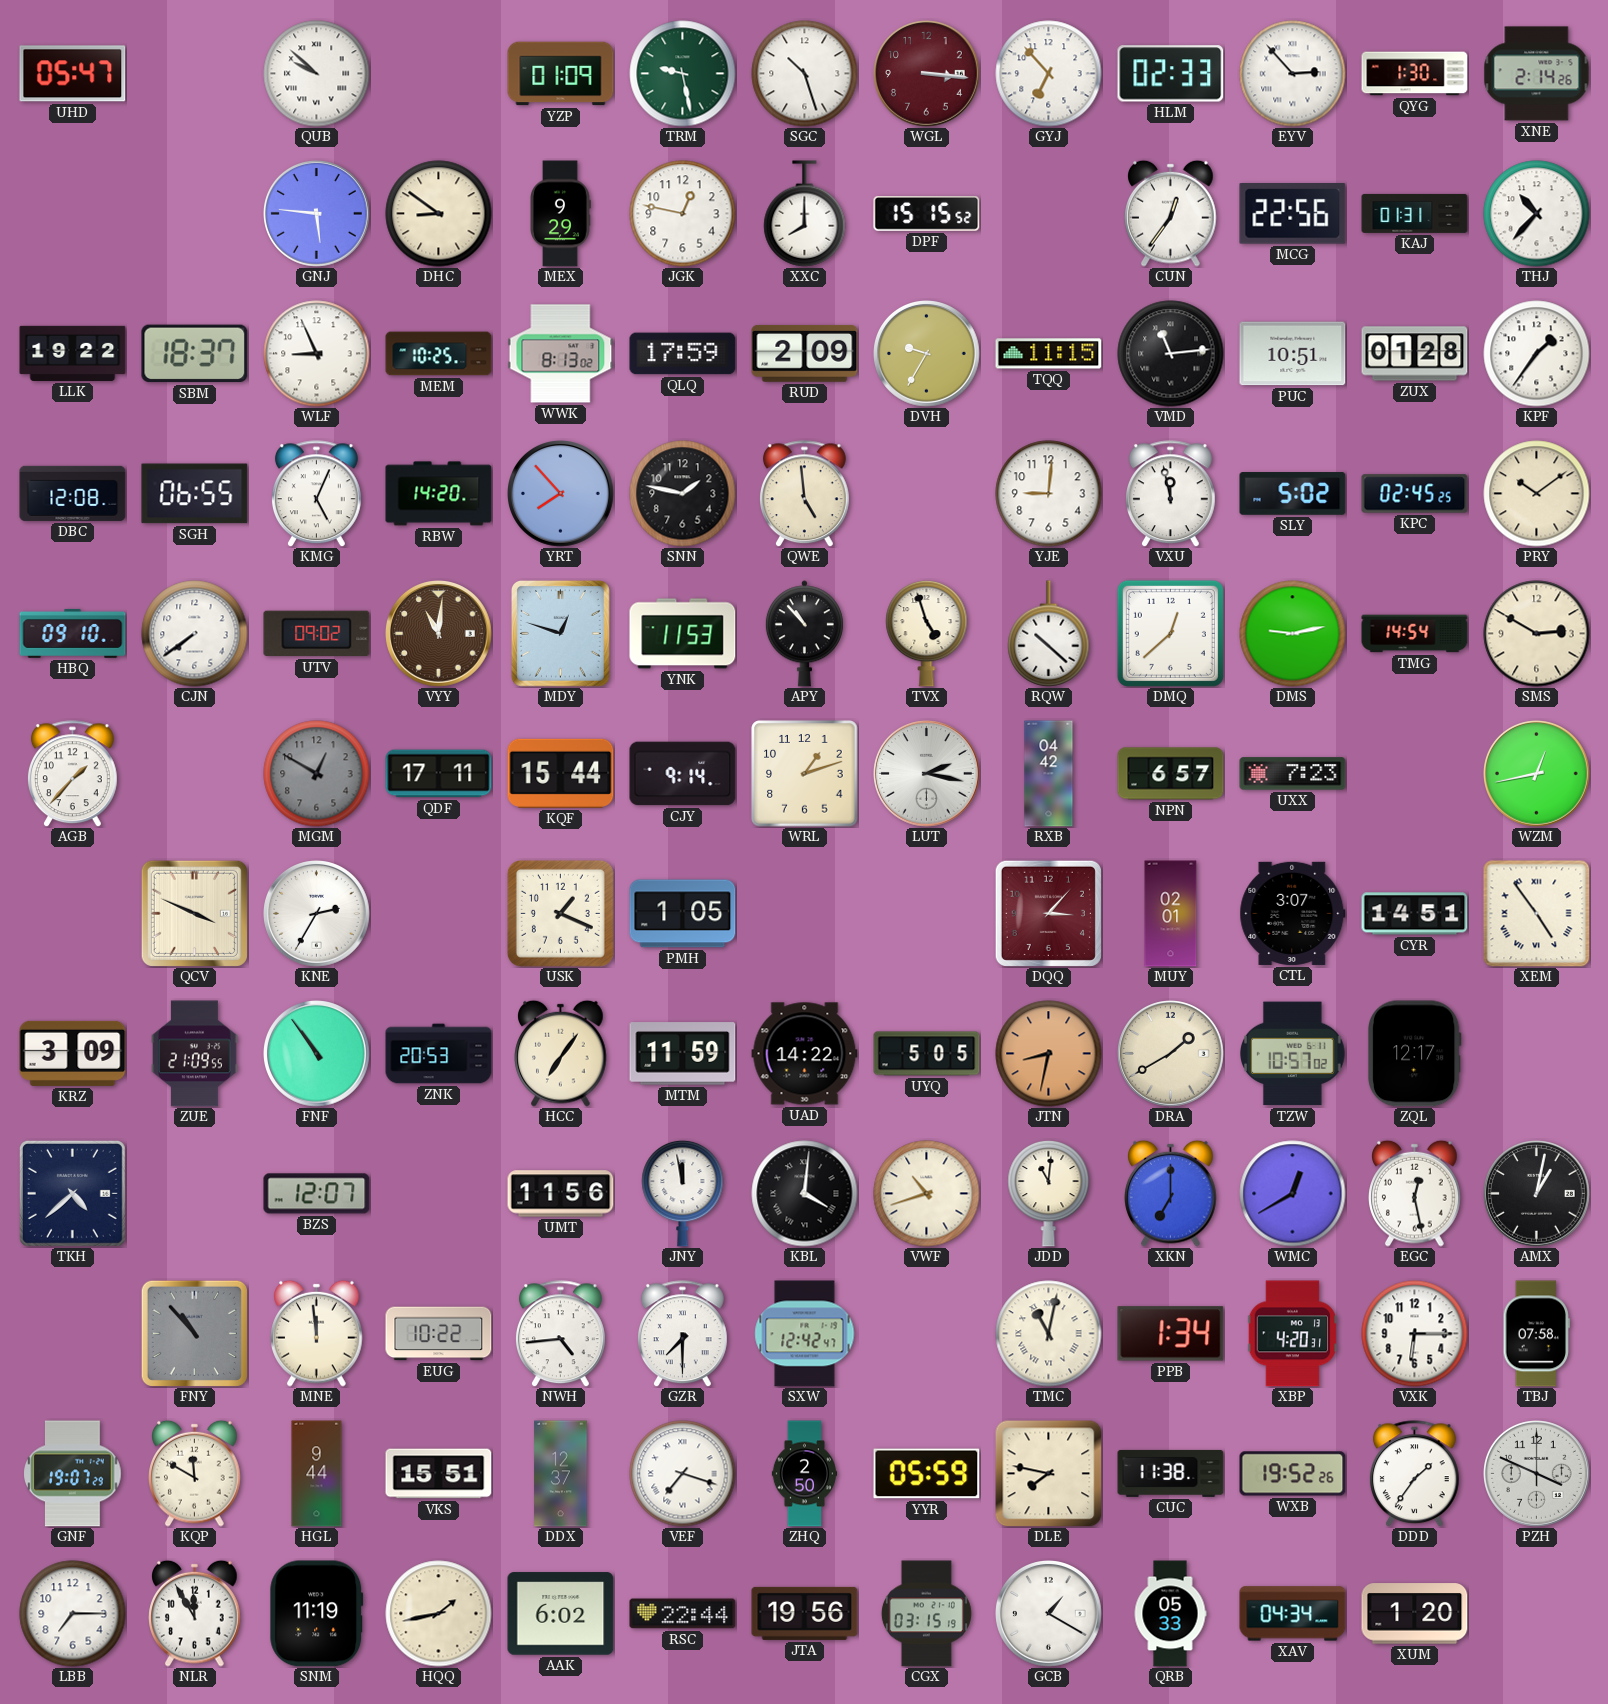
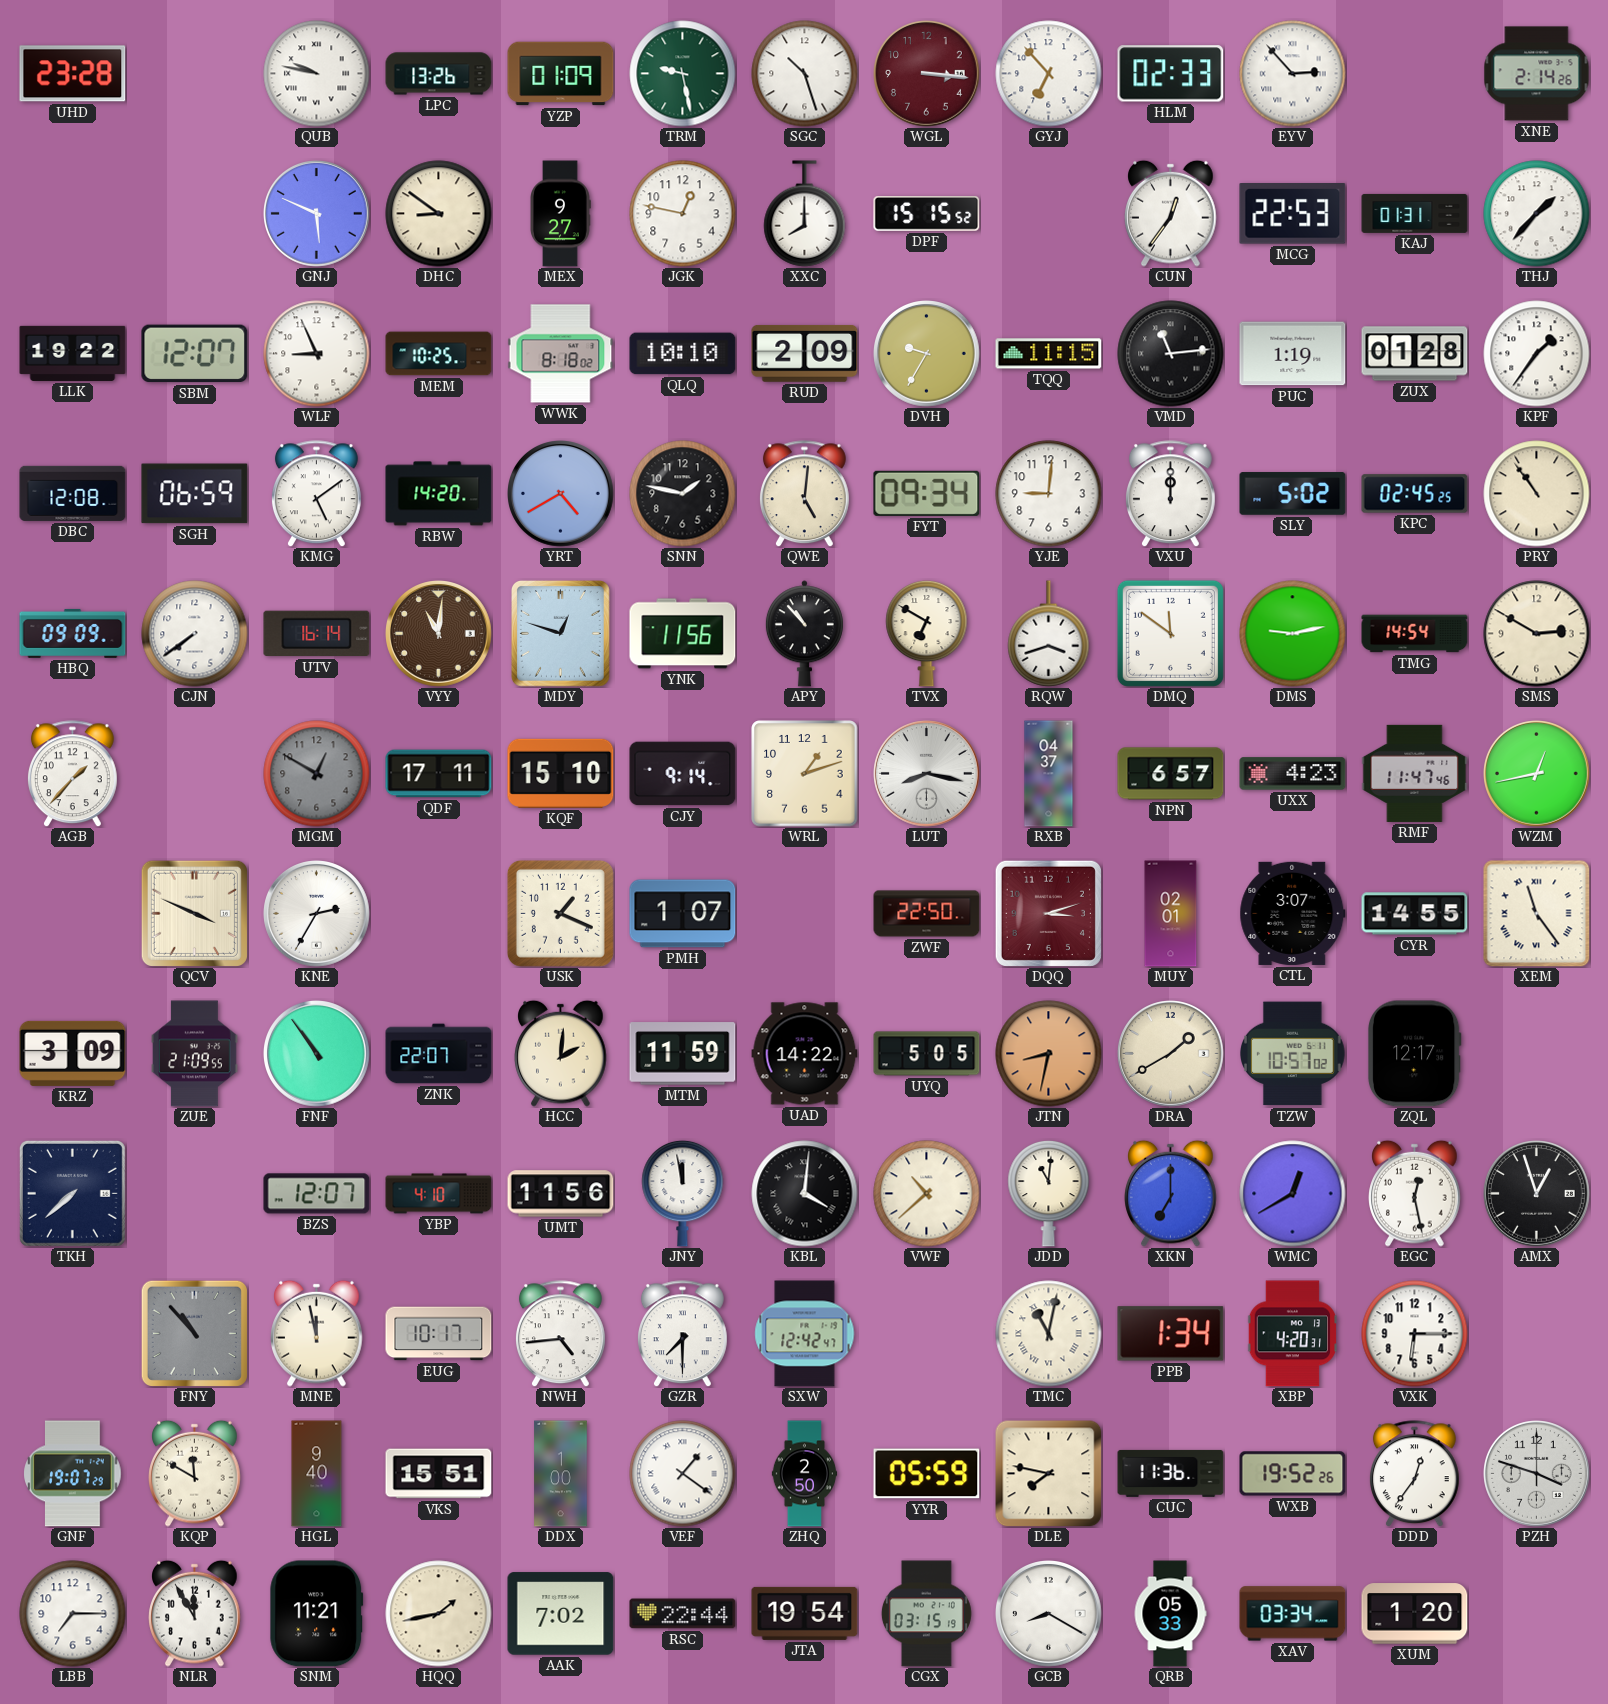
UHD: 05:47 -> 23:28 (73, 74)
QUB: 9:52 -> 9:47 (317, 74)
LPC: none -> 13:26 (439, 74)
QYG: 1:30 -> none (1415, 74)
GNJ: 5:46 -> 5:49 (317, 214)
MEX: 9:29 -> 9:27 (560, 214)
MCG: 22:56 -> 22:53 (1293, 214)
THJ: 10:37 -> 1:37 (1537, 214)
SBM: 18:37 -> 12:07 (195, 354)
WWK: 8:13 -> 8:18 (561, 354)
QLQ: 17:59 -> 10:10 (683, 354)
PUC: 10:51 -> 1:19 (1293, 354)
SGH: 06:55 -> 06:59 (195, 494)
KMG: 5:04 -> 5:09 (316, 494)
YRT: 7:53 -> 4:40 (561, 494)
QWE: 4:59 -> 5:01 (804, 494)
FYT: none -> 09:34 (927, 493)
VXU: 11:58 -> 12:00 (1170, 494)
PRY: 10:09 -> 10:54 (1537, 494)
HBQ: 09:10 -> 09:09 (73, 633)
UTV: 09:02 -> 16:14 (317, 634)
YNK: 11:53 -> 11:56 (683, 634)
TVX: 4:57 -> 6:50 (927, 633)
RQW: 10:22 -> 3:42 (1049, 634)
DMQ: 12:38 -> 11:51 (1170, 633)
KQF: 15:44 -> 15:10 (561, 773)
LUT: 2:17 -> 8:17 (927, 774)
RXB: 04:42 -> 04:37 (1049, 774)
UXX: 7:23 -> 4:23 (1293, 774)
RMF: none -> 11:47 (1415, 773)
PMH: 1:05 -> 1:07 (683, 914)
ZWF: none -> 22:50 (927, 914)
DQQ: 3:07 -> 3:12 (1048, 913)
CYR: 14:51 -> 14:55 (1415, 914)
XEM: 4:54 -> 11:24 (1537, 914)
ZNK: 20:53 -> 22:07 (439, 1054)
HCC: 7:06 -> 2:01 (561, 1053)
TKH: 4:38 -> 7:38 (72, 1193)
YBP: none -> 4:10 (439, 1194)
VWF: 10:42 -> 10:38 (927, 1194)
AMX: 1:02 -> 12:57 (1537, 1194)
MNE: 11:59 -> 11:58 (317, 1333)
EUG: 10:22 -> 10:17 (439, 1334)
TBJ: 07:58 -> none (1536, 1334)
HGL: 9:44 -> 9:40 (317, 1474)
DDX: 12:37 -> 1:00 (561, 1474)
VEF: 7:18 -> 1:21 (683, 1474)
CUC: 11:38 -> 11:36 (1171, 1473)
DDD: 1:36 -> 12:36 (1414, 1474)
PZH: 3:49 -> 3:48 (1537, 1474)
SNM: 11:19 -> 11:21 (317, 1614)
AAK: 6:02 -> 7:02 (561, 1614)
JTA: 19:56 -> 19:54 (805, 1613)
GCB: 1:20 -> 8:20 (1049, 1614)
XAV: 04:34 -> 03:34 (1293, 1614)
